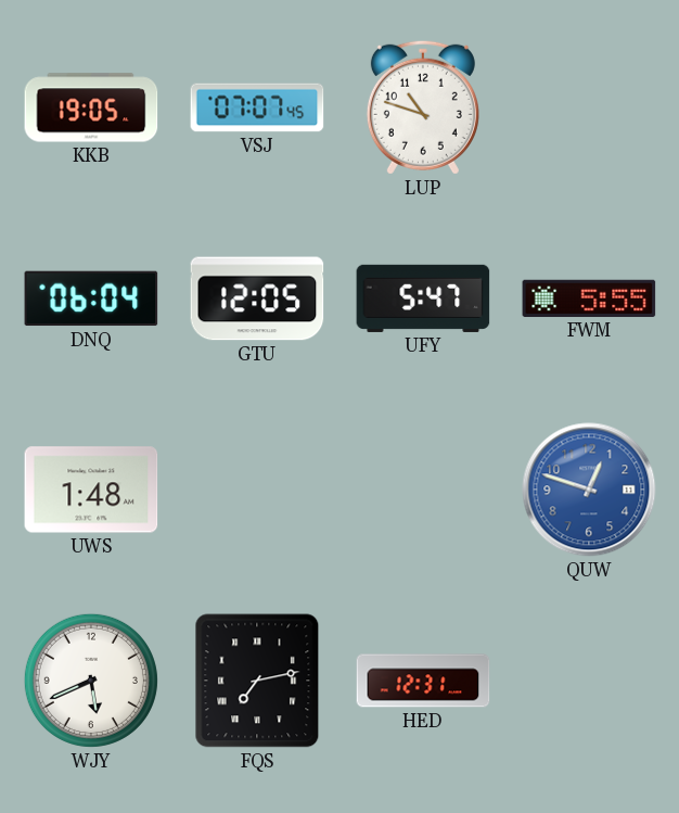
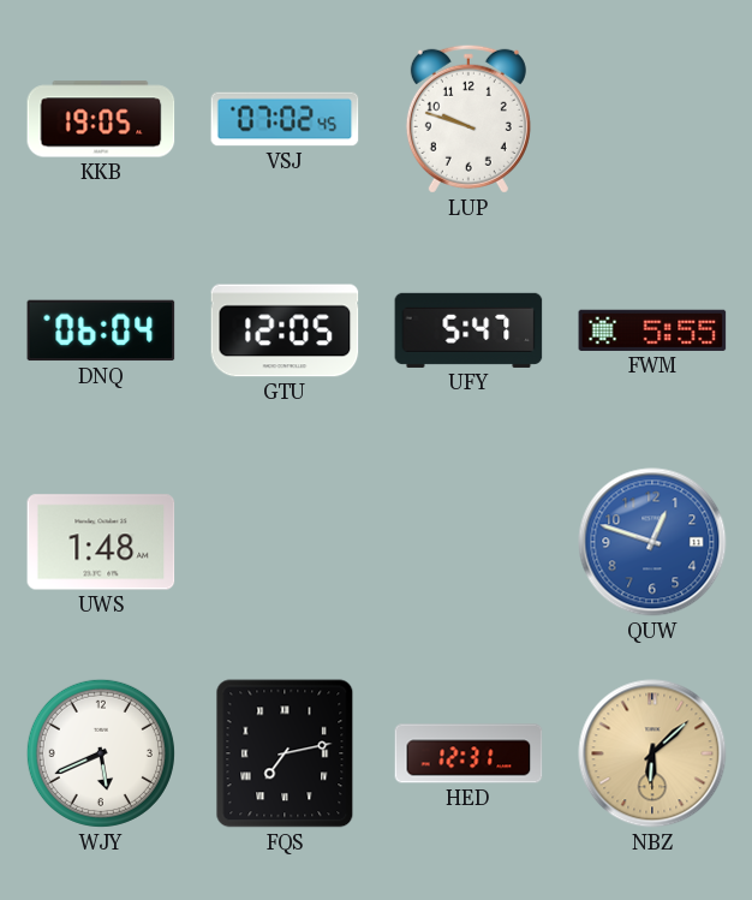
VSJ: 07:07 -> 07:02 (285, 119)
LUP: 10:48 -> 9:48 (468, 119)
NBZ: none -> 6:08 (652, 753)
